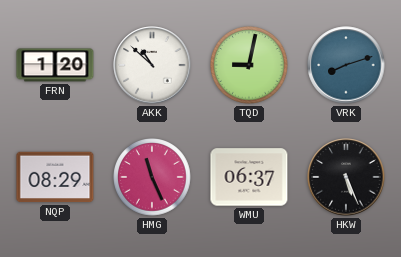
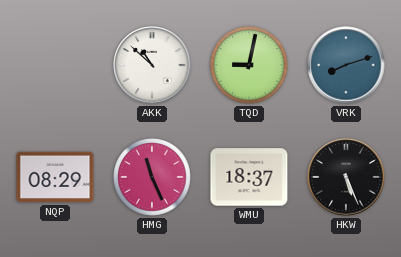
FRN: 1:20 -> none (55, 65)
WMU: 06:37 -> 18:37 (249, 177)
